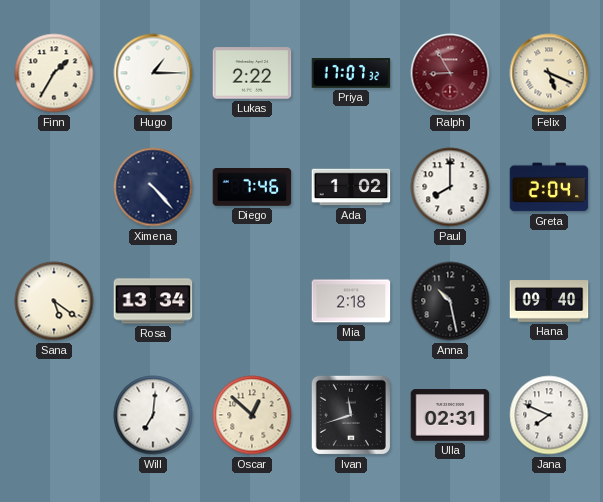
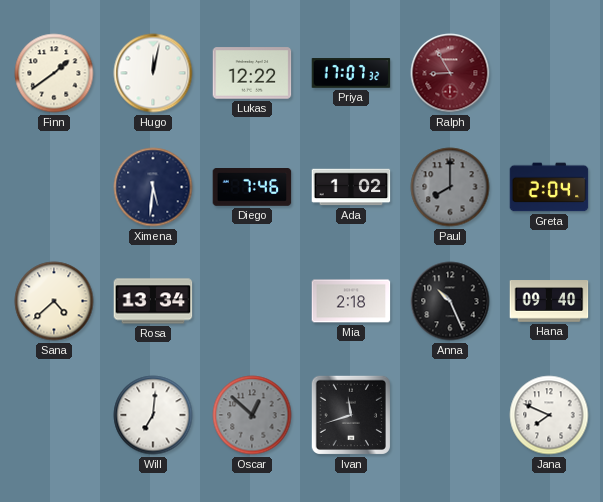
Finn: 1:35 -> 1:39 (54, 73)
Hugo: 1:15 -> 12:02 (153, 73)
Lukas: 2:22 -> 12:22 (252, 73)
Felix: 5:19 -> none (549, 73)
Ximena: 4:23 -> 5:31 (153, 187)
Paul dial: white -> grey (450, 187)
Sana: 5:21 -> 4:38 (54, 301)
Anna: 10:28 -> 10:26 (450, 301)
Oscar dial: cream -> grey (252, 415)
Ulla: 02:31 -> none (450, 415)
